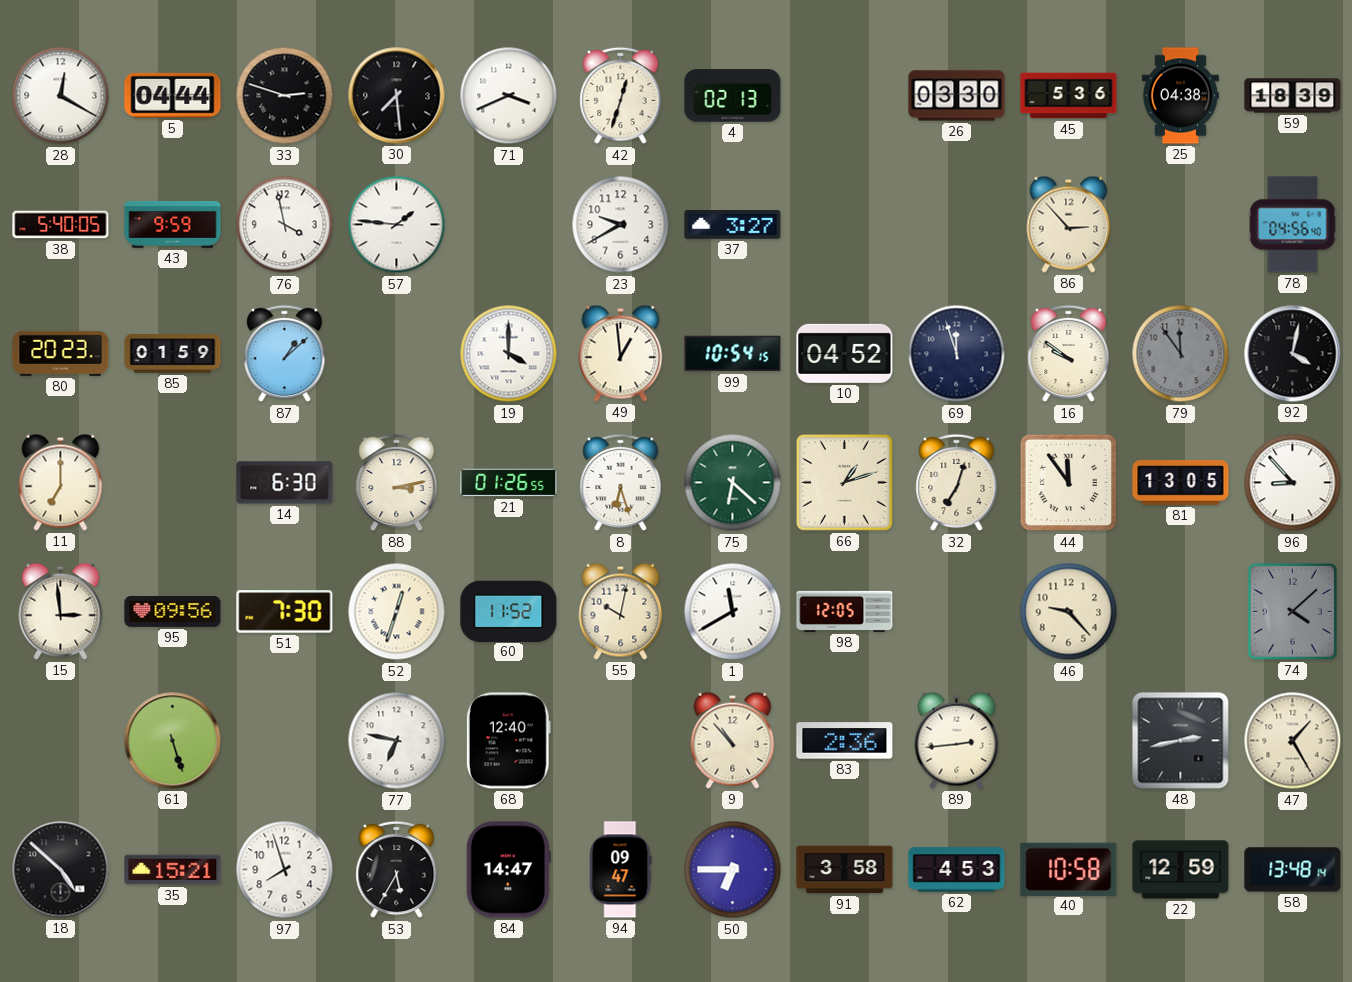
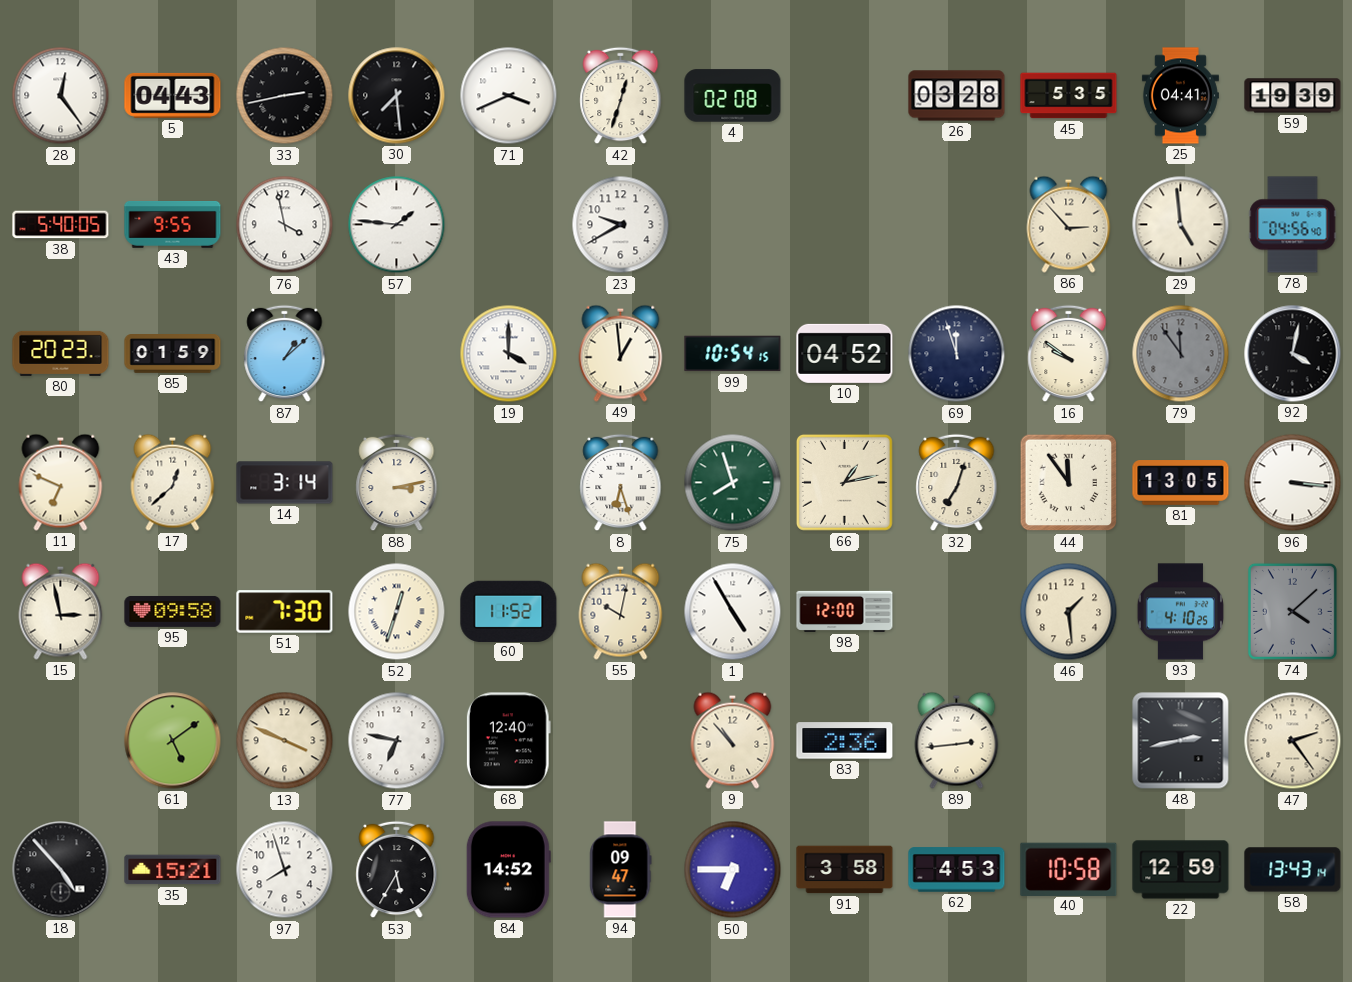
28: 12:20 -> 12:24 (61, 96)
5: 04:44 -> 04:43 (173, 95)
33: 2:48 -> 2:43 (285, 96)
4: 02:13 -> 02:08 (733, 96)
26: 03:30 -> 03:28 (957, 96)
45: 5:36 -> 5:35 (1069, 96)
25: 04:38 -> 04:41 (1180, 96)
59: 18:39 -> 19:39 (1293, 96)
43: 9:59 -> 9:55 (173, 224)
37: 3:27 -> none (733, 225)
29: none -> 4:59 (1181, 225)
11: 7:00 -> 6:49 (61, 482)
17: none -> 12:38 (173, 482)
14: 6:30 -> 3:14 (285, 483)
21: 01:26 -> none (509, 483)
75: 6:22 -> 7:57 (733, 483)
66: 1:12 -> 1:13 (844, 482)
96: 8:53 -> 3:16 (1293, 483)
15: 2:59 -> 2:58 (61, 611)
95: 09:56 -> 09:58 (173, 611)
1: 11:40 -> 4:55 (733, 612)
98: 12:05 -> 12:00 (845, 611)
46: 9:23 -> 1:29 (1069, 612)
93: none -> 4:10 (1180, 612)
61: 5:27 -> 5:09 (173, 741)
13: none -> 3:49 (285, 741)
47: 1:25 -> 2:24 (1293, 741)
18: 4:52 -> 4:53 (61, 870)
84: 14:47 -> 14:52 (508, 870)
58: 13:48 -> 13:43 (1293, 870)
